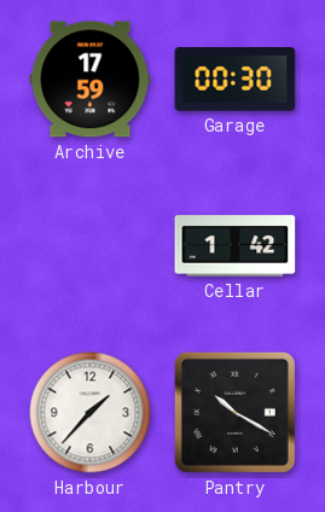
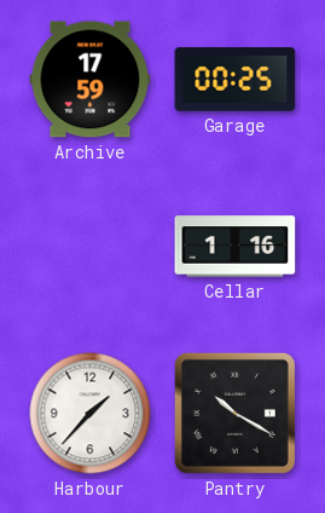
Garage: 00:30 -> 00:25 (236, 80)
Cellar: 1:42 -> 1:16 (236, 247)
